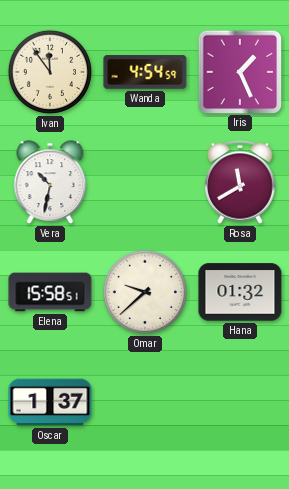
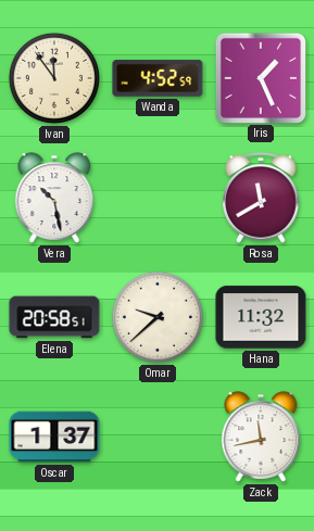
Wanda: 4:54 -> 4:52 (158, 78)
Vera: 10:32 -> 10:28 (54, 198)
Elena: 15:58 -> 20:58 (54, 317)
Hana: 01:32 -> 11:32 (261, 317)
Zack: none -> 11:43 (261, 437)
